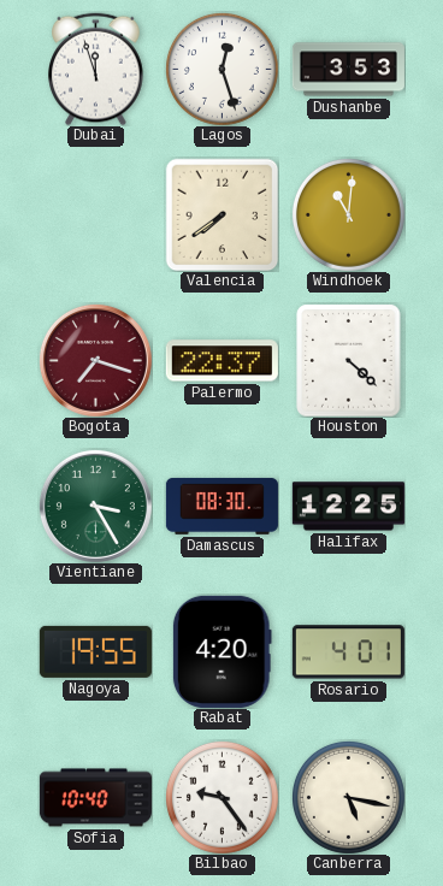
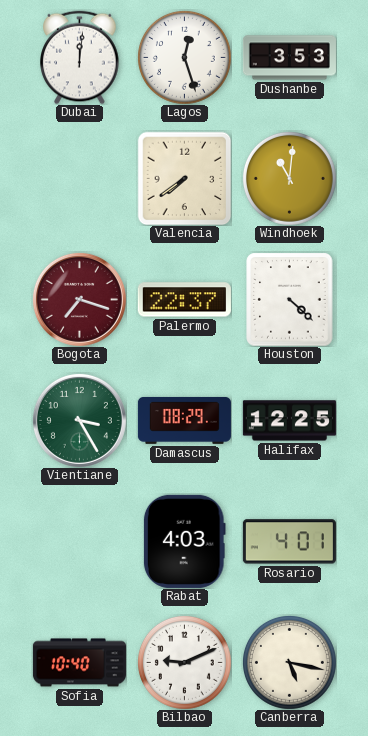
Dubai: 11:57 -> 12:01 (80, 57)
Damascus: 08:30 -> 08:29 (184, 420)
Nagoya: 19:55 -> none (95, 651)
Rabat: 4:20 -> 4:03 (184, 541)
Bilbao: 9:24 -> 9:11 (184, 662)
